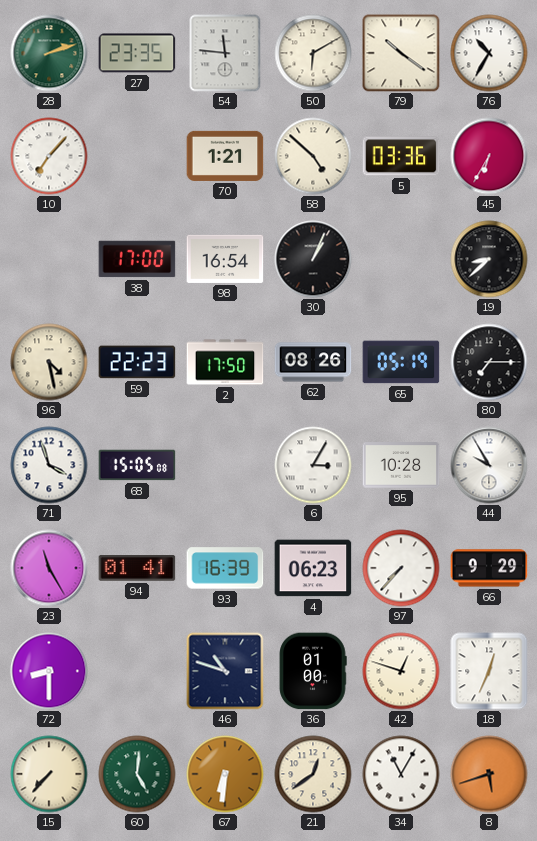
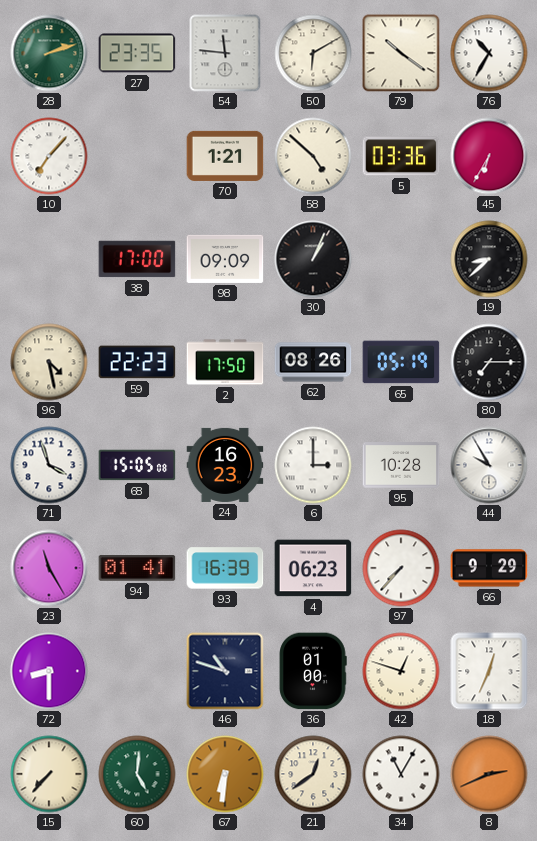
98: 16:54 -> 09:09 (225, 259)
24: none -> 16:23 (225, 465)
6: 3:05 -> 3:00 (313, 465)
8: 5:42 -> 2:41 (489, 774)
